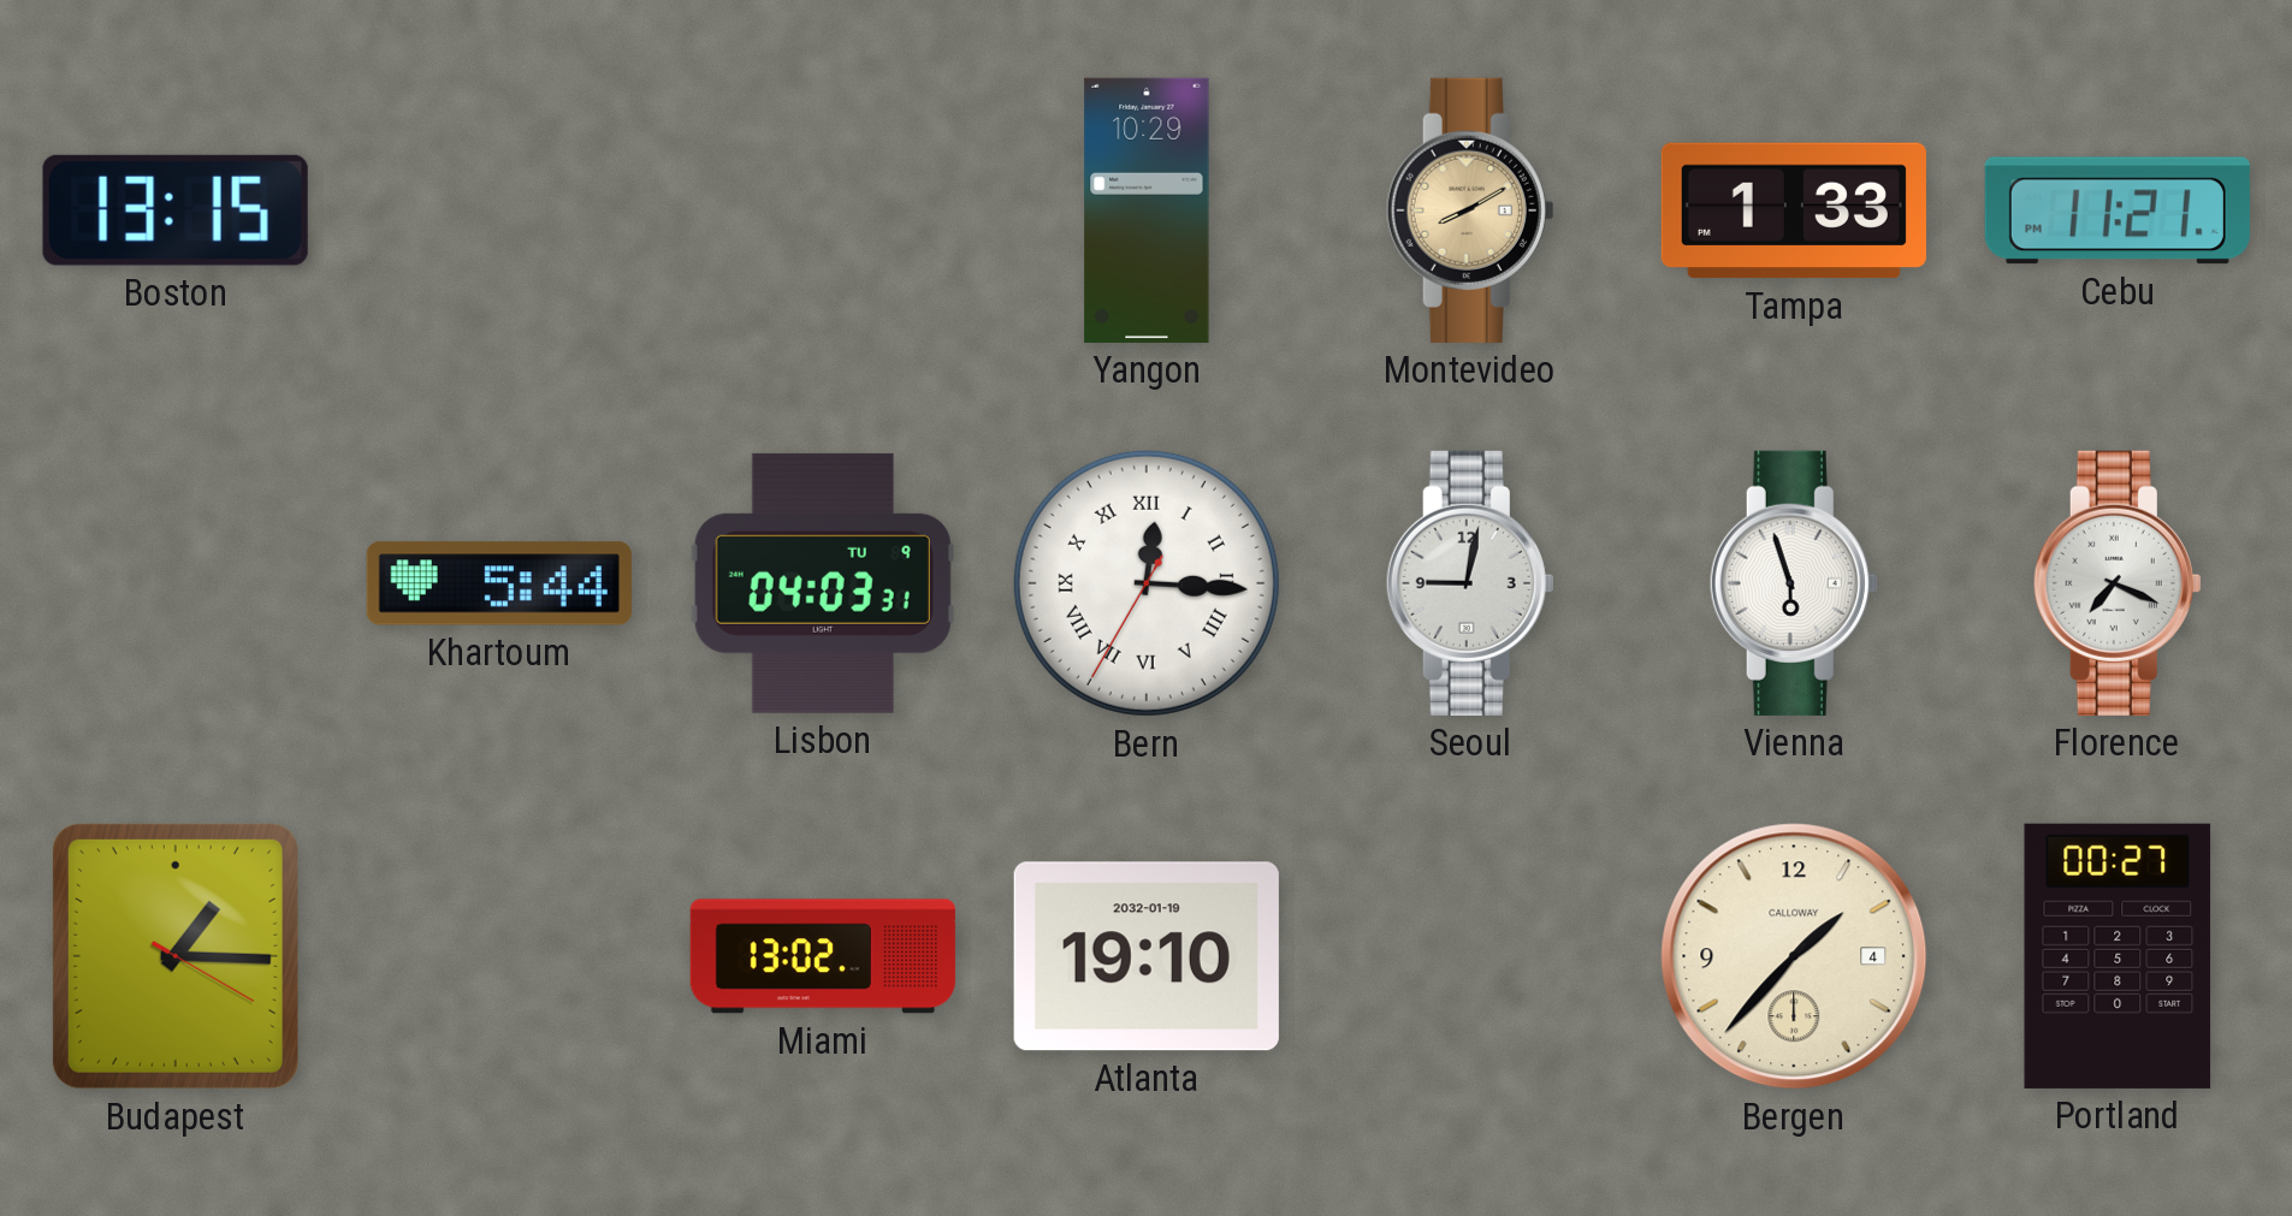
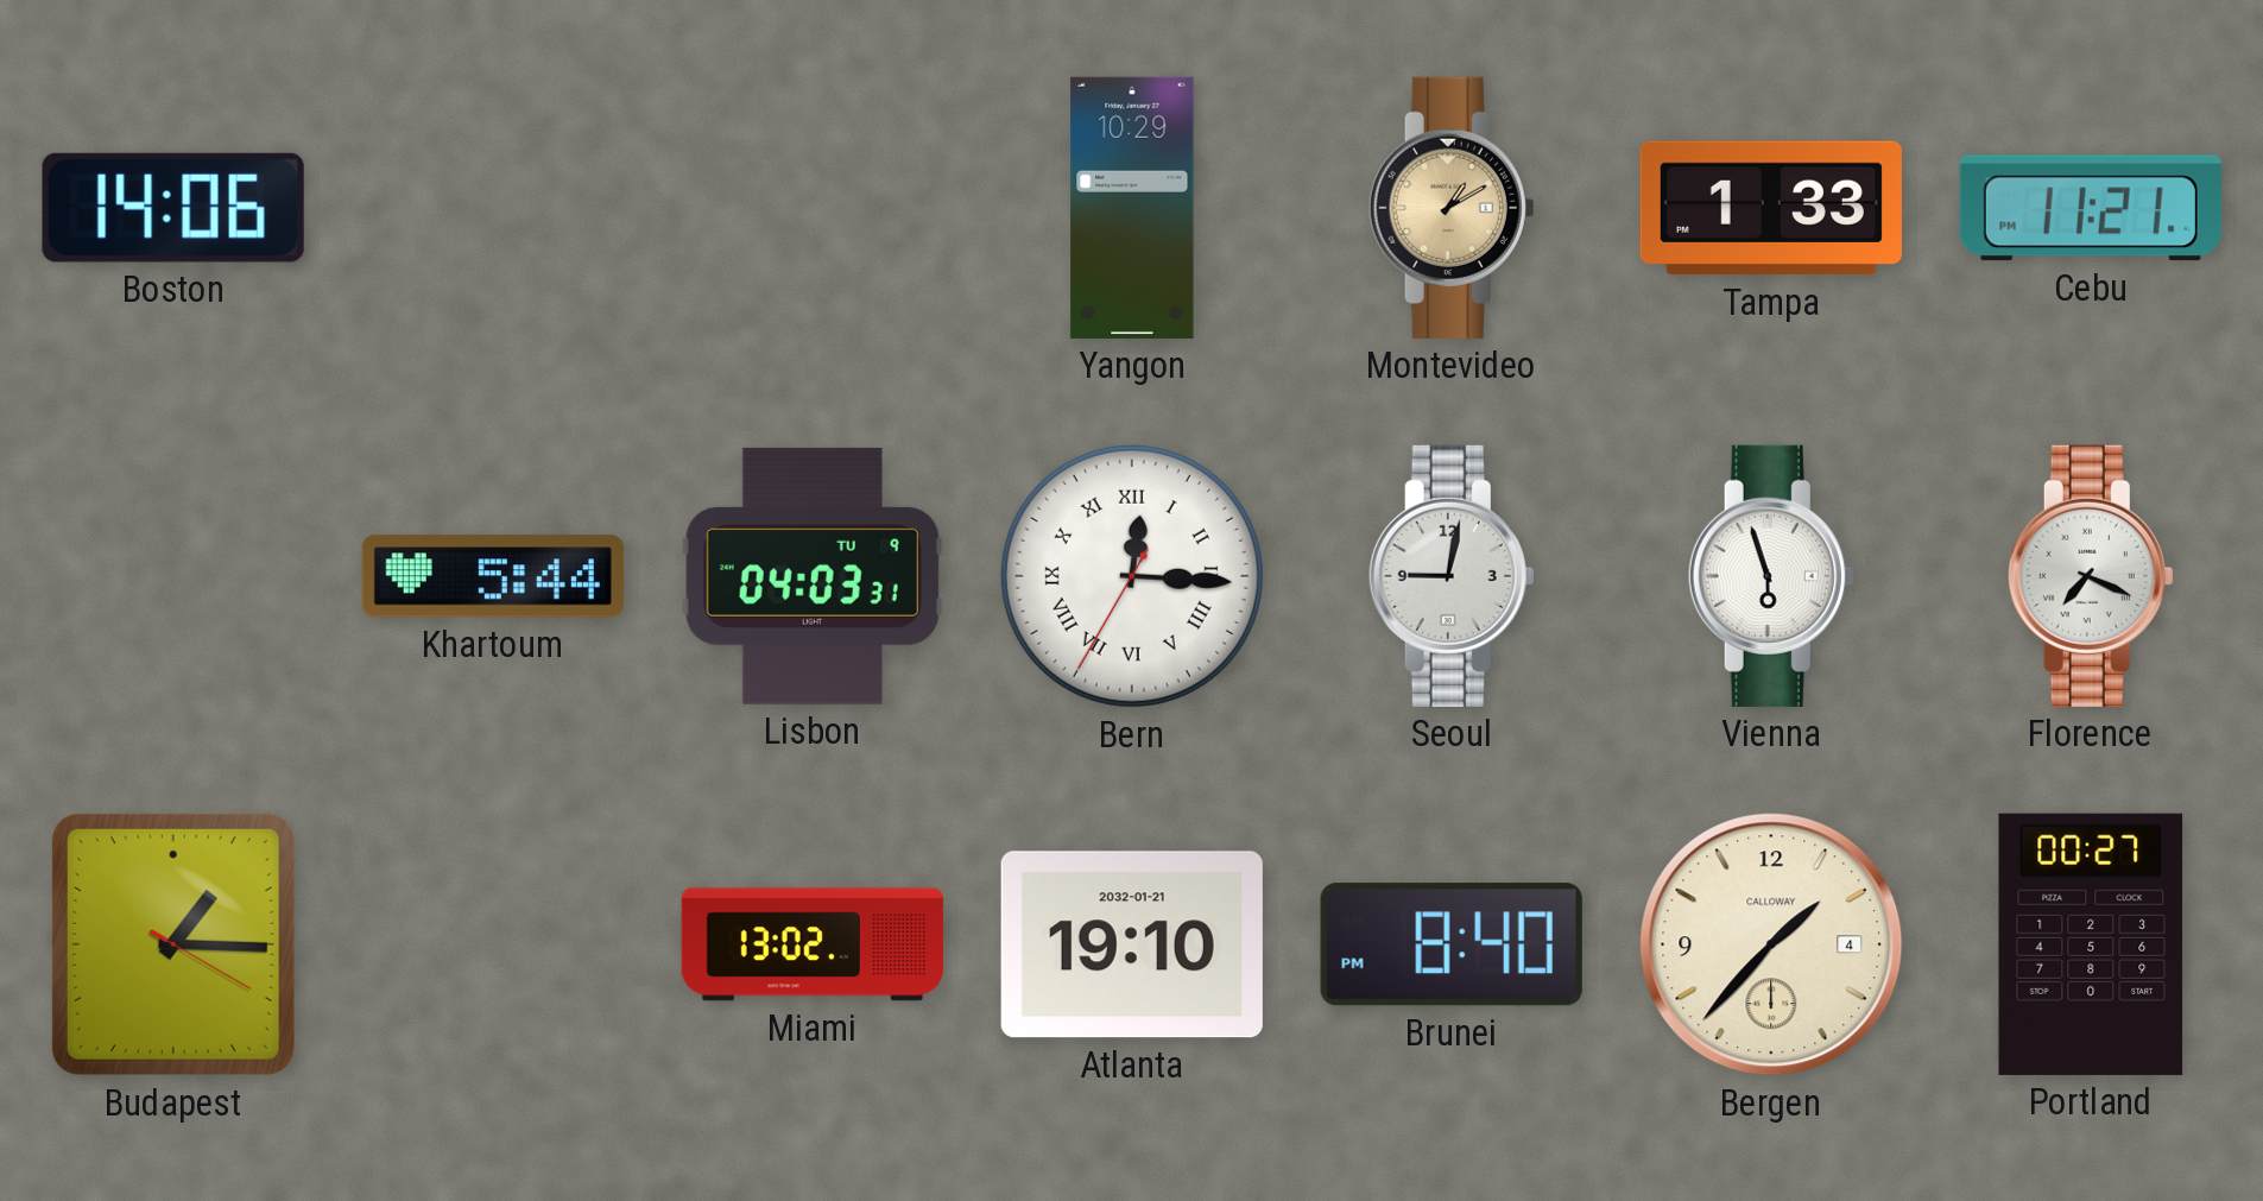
Boston: 13:15 -> 14:06 (173, 208)
Montevideo: 8:10 -> 1:10 (1452, 208)
Atlanta date: 2032-01-19 -> 2032-01-21 (1132, 944)
Brunei: none -> 8:40 (1452, 944)
